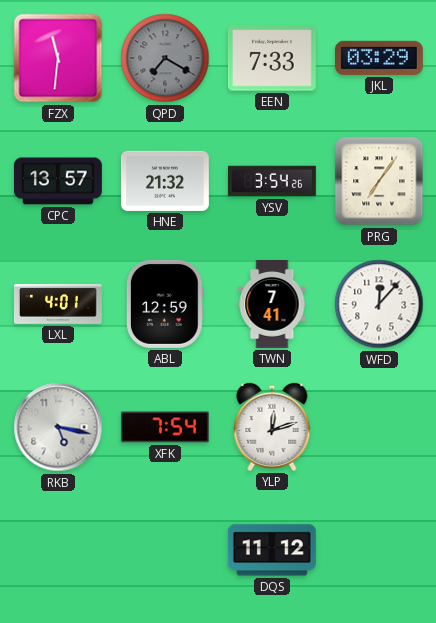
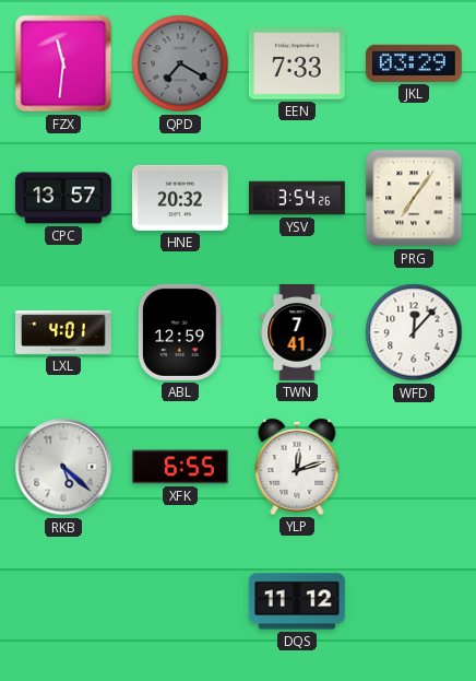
HNE: 21:32 -> 20:32 (180, 198)
RKB: 5:17 -> 5:22 (63, 467)
XFK: 7:54 -> 6:55 (180, 467)
